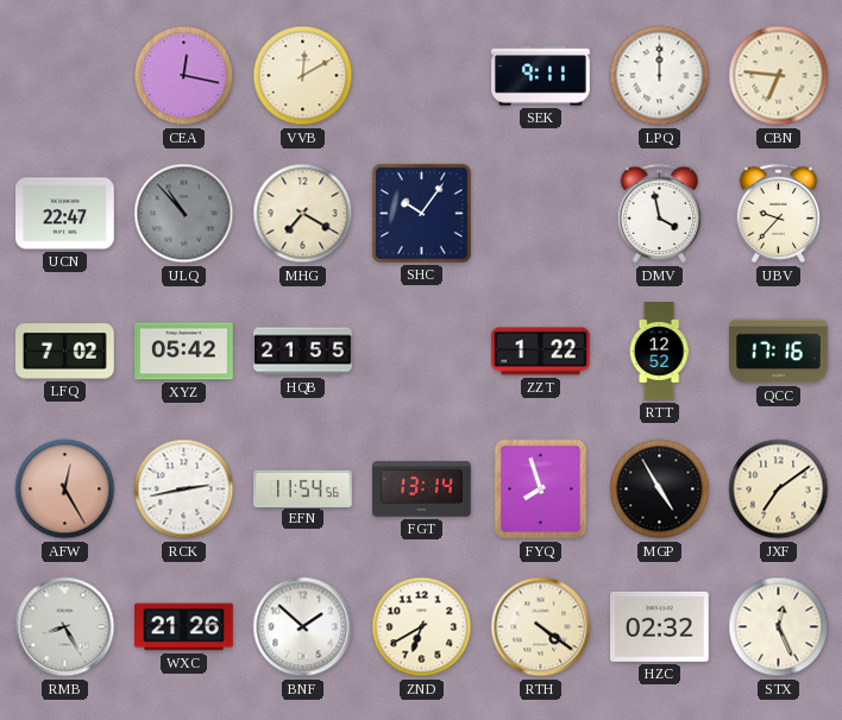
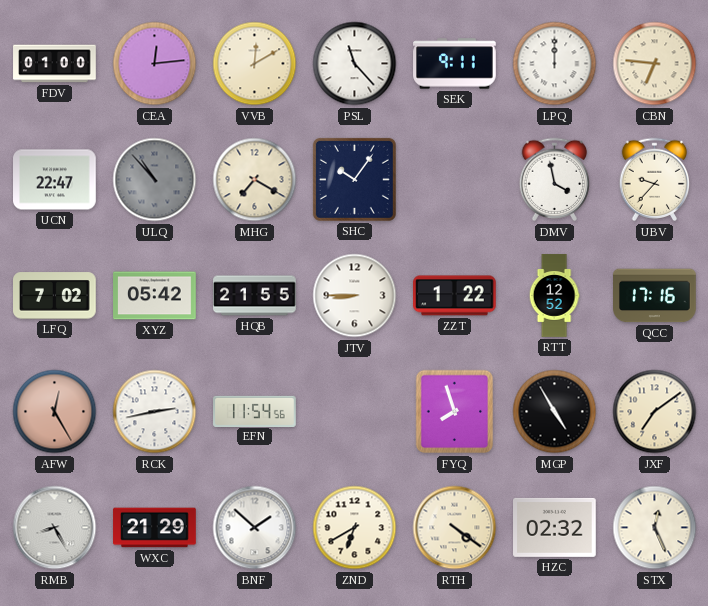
FDV: none -> 01:00 (55, 64)
CEA: 12:17 -> 12:14 (155, 64)
PSL: none -> 11:23 (355, 64)
JTV: none -> 8:45 (355, 296)
FGT: 13:14 -> none (422, 490)
WXC: 21:26 -> 21:29 (155, 528)
